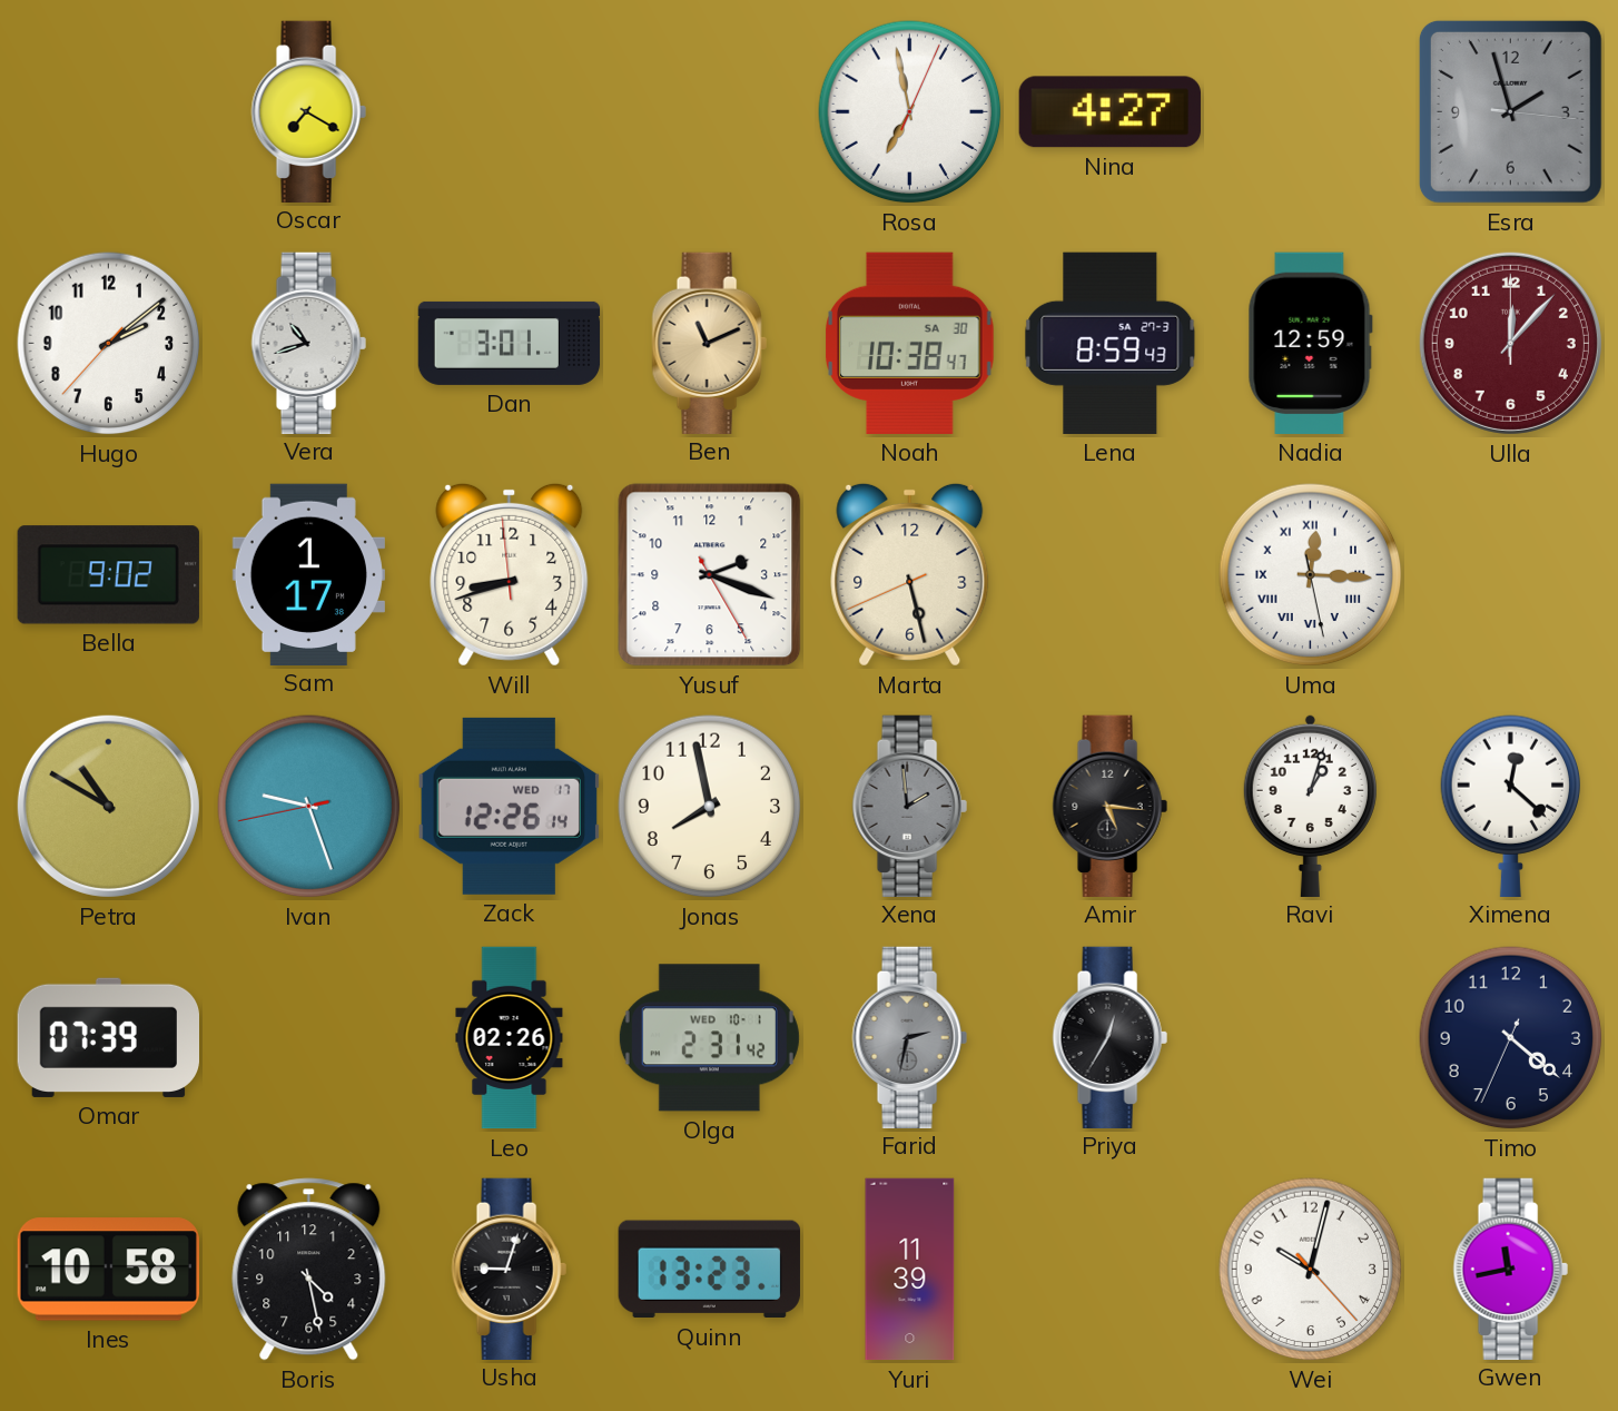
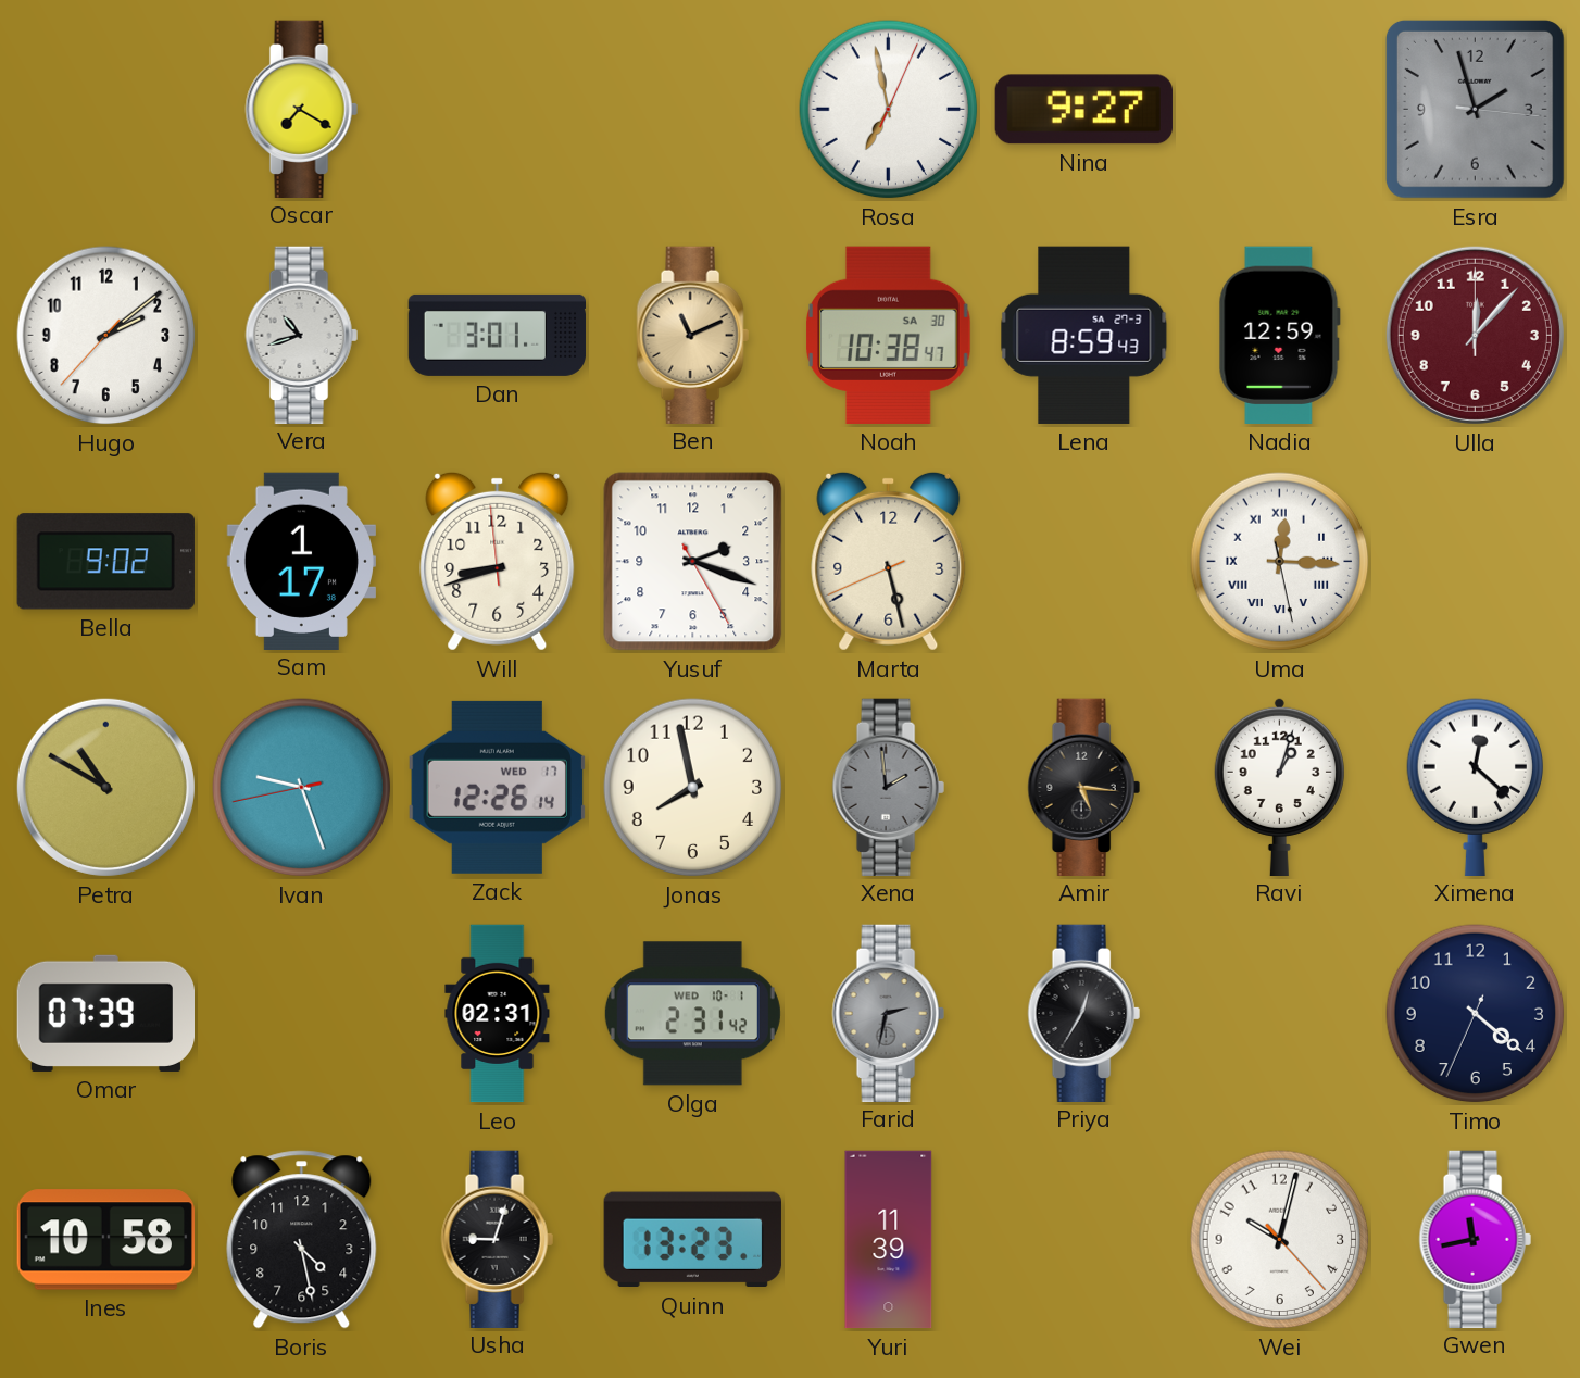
Nina: 4:27 -> 9:27 (1083, 110)
Leo: 02:26 -> 02:31 (498, 1014)
